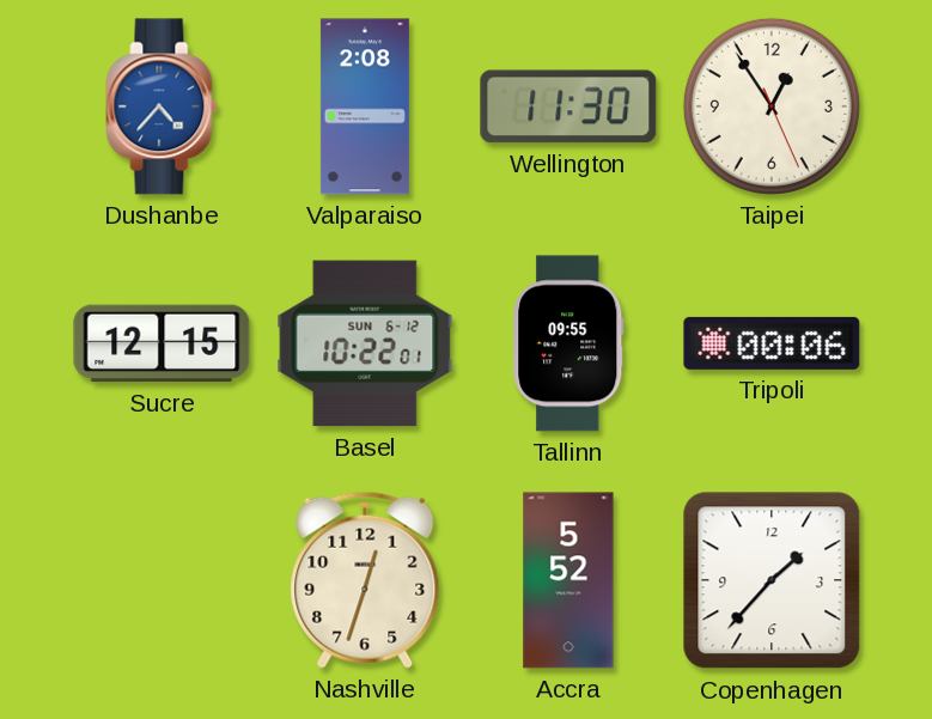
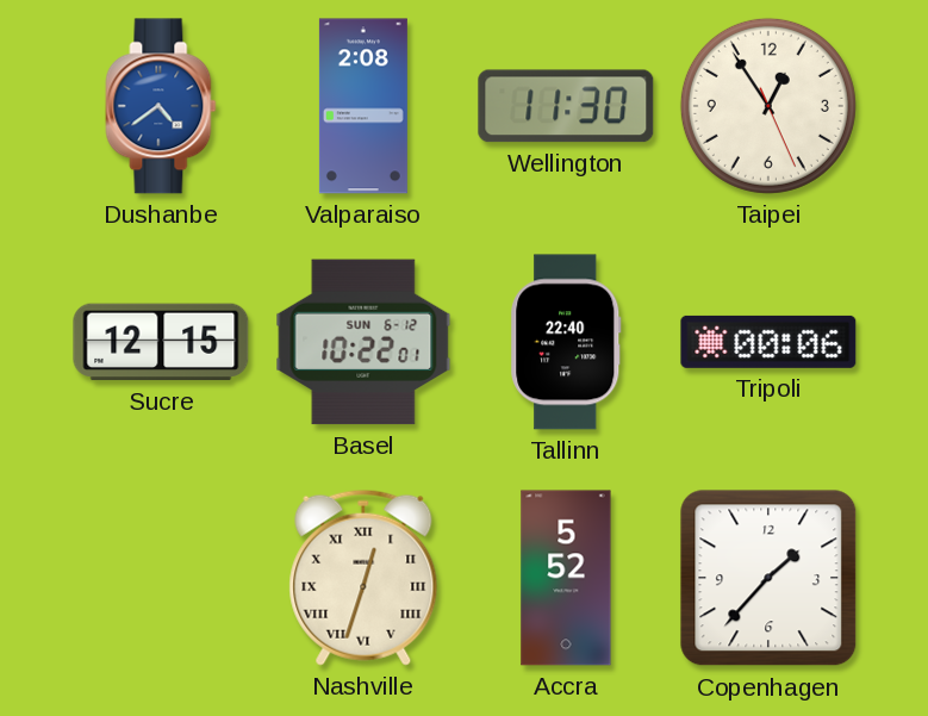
Dushanbe: 4:37 -> 4:39 (161, 106)
Tallinn: 09:55 -> 22:40 (566, 342)
Nashville numerals: Arabic -> Roman (363, 578)
